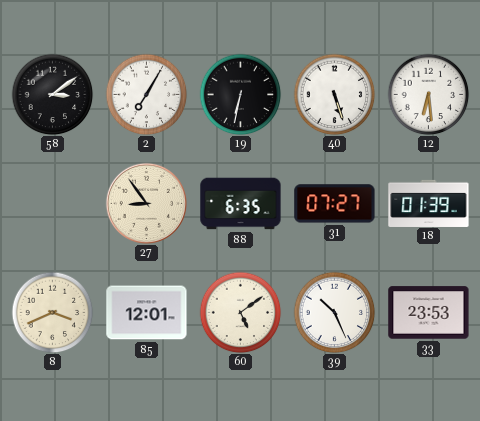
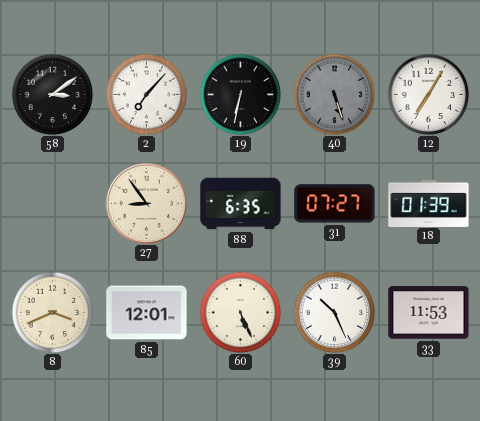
2: 7:05 -> 7:07 (146, 94)
40 dial: white -> grey (334, 94)
12: 6:29 -> 7:05 (428, 94)
60: 5:09 -> 5:26 (240, 312)
33: 23:53 -> 11:53 (429, 313)
